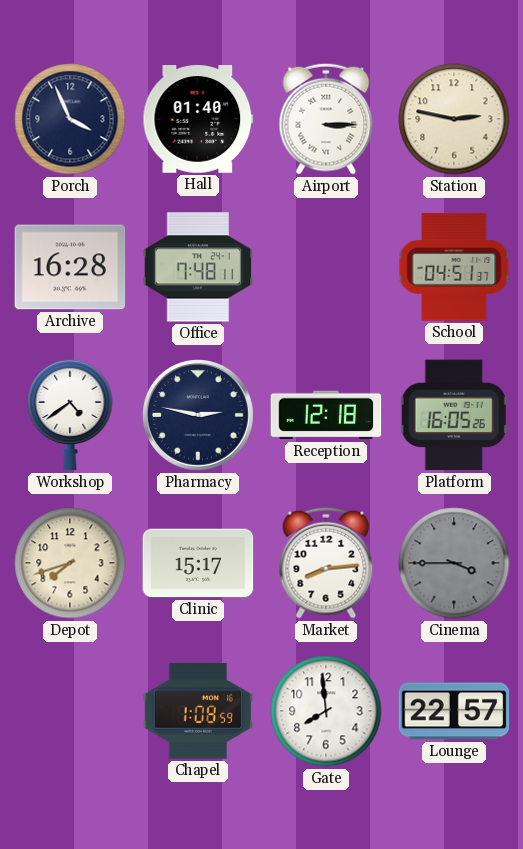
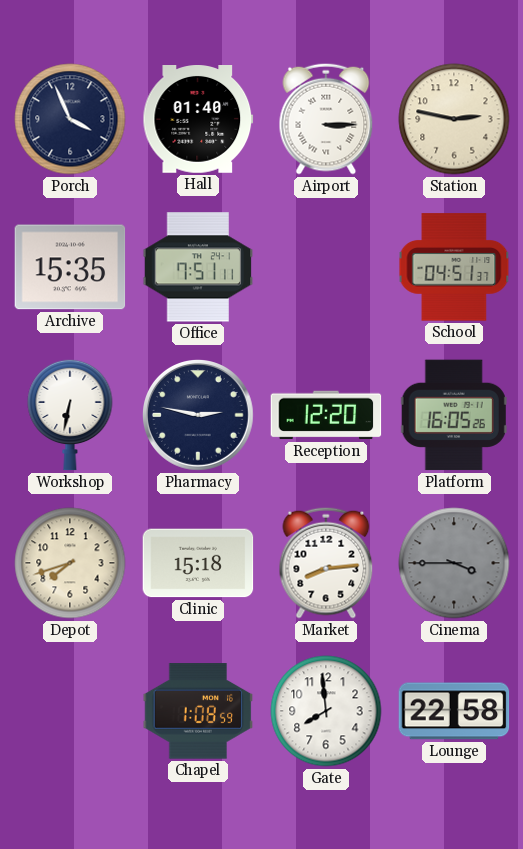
Archive: 16:28 -> 15:35 (70, 267)
Office: 7:48 -> 7:51 (198, 267)
Workshop: 4:39 -> 6:32 (70, 415)
Reception: 12:18 -> 12:20 (326, 415)
Clinic: 15:17 -> 15:18 (198, 563)
Lounge: 22:57 -> 22:58 (454, 711)
